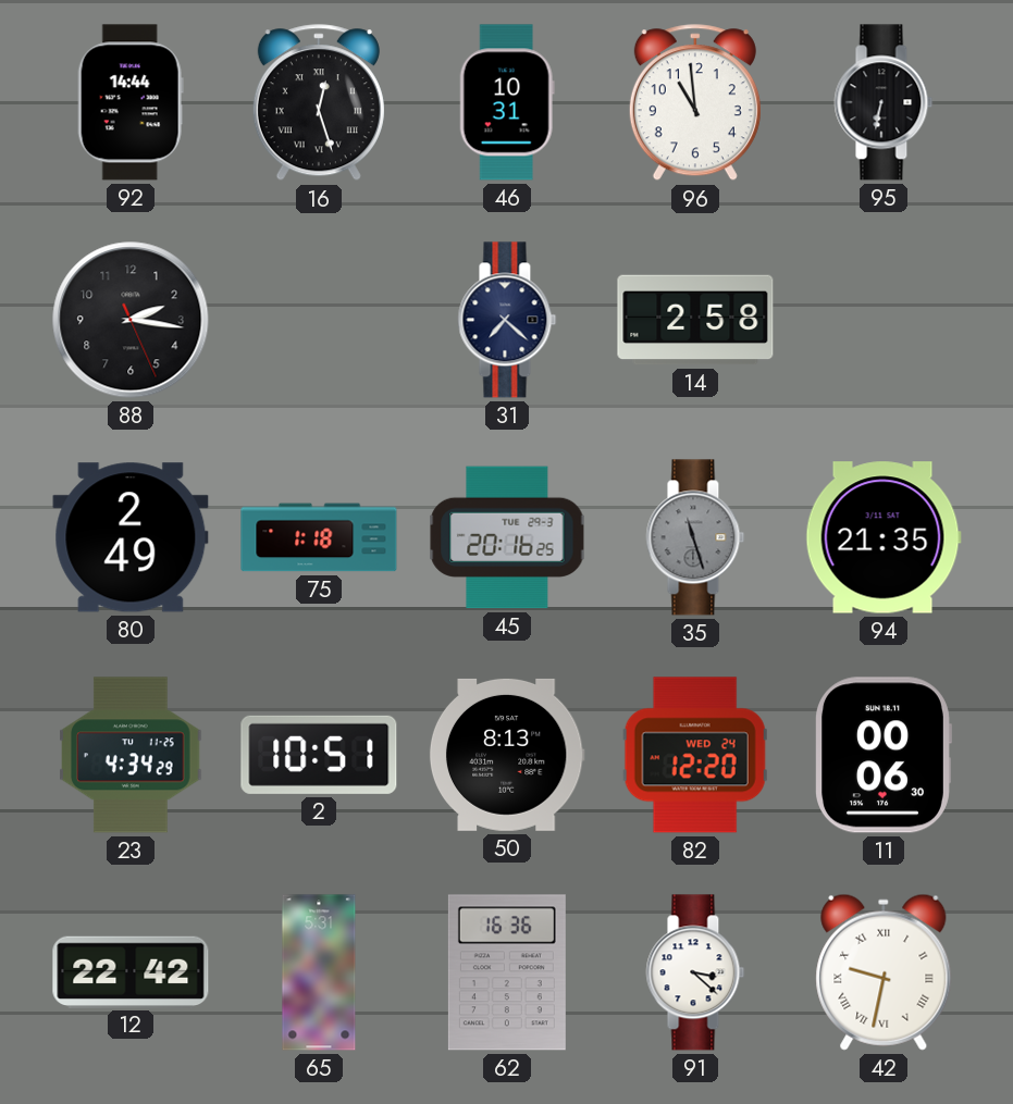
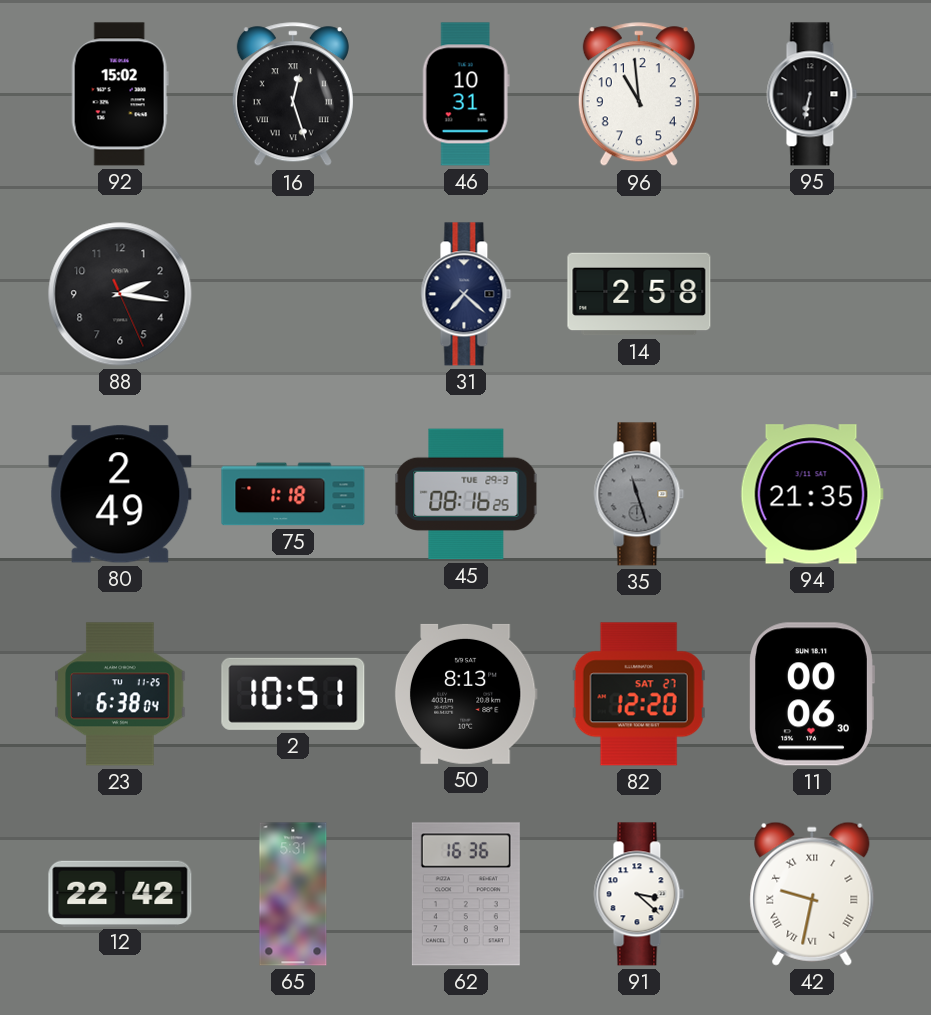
92: 14:44 -> 15:02 (120, 94)
45: 20:16 -> 08:16 (466, 494)
23: 4:34 -> 6:38 (120, 694)
82 date: WED 24 -> SAT 27 (639, 694)
